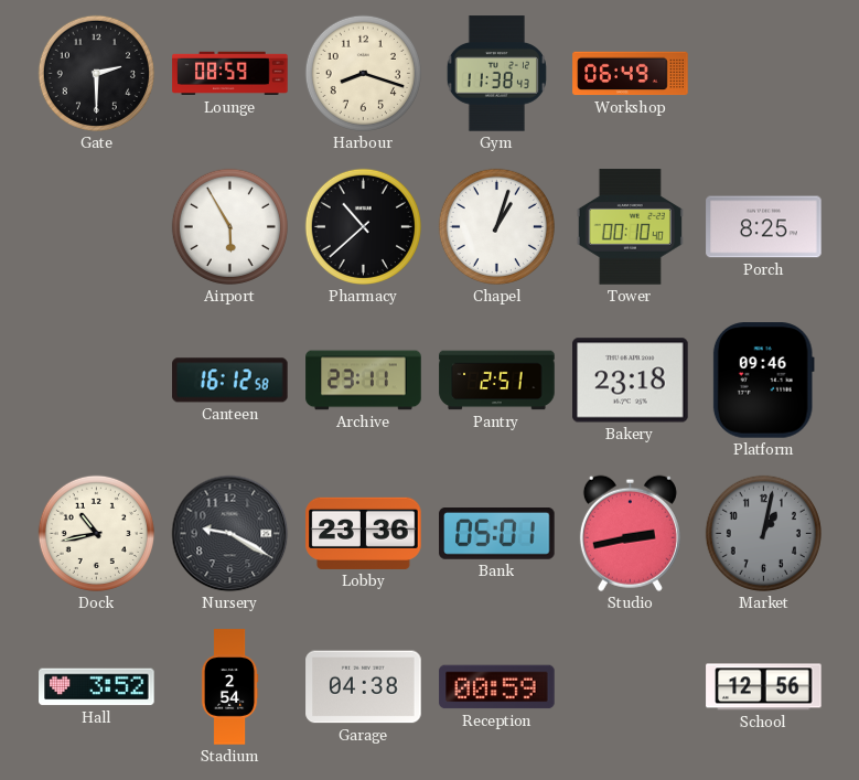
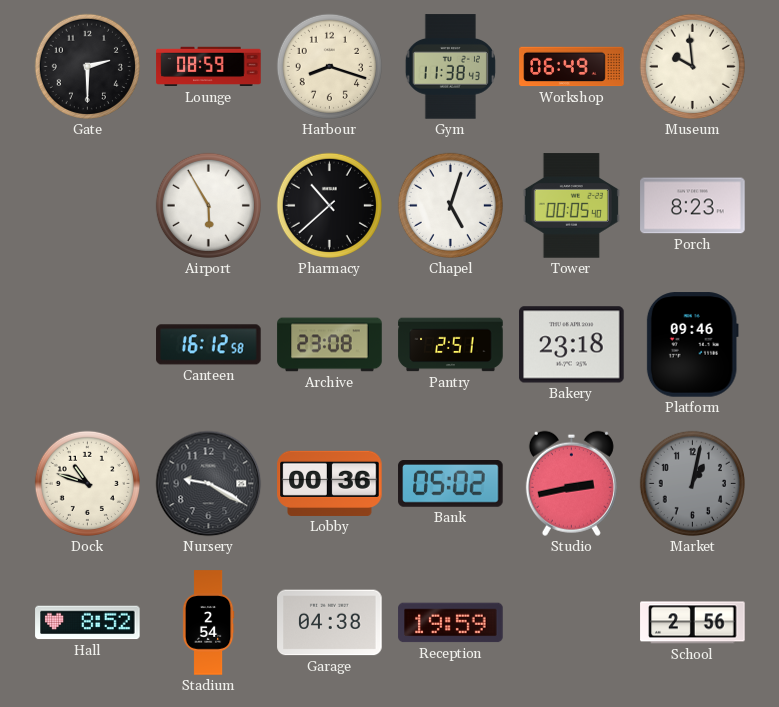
Museum: none -> 9:59 (692, 66)
Chapel: 1:03 -> 5:03 (450, 205)
Tower: 00:10 -> 00:05 (571, 206)
Porch: 8:25 -> 8:23 (693, 206)
Archive: 23:11 -> 23:08 (330, 345)
Dock: 10:43 -> 10:48 (87, 483)
Lobby: 23:36 -> 00:36 (330, 483)
Bank: 05:01 -> 05:02 (451, 484)
Hall: 3:52 -> 8:52 (88, 623)
Reception: 00:59 -> 19:59 (451, 623)
School: 12:56 -> 2:56 (693, 623)
